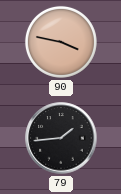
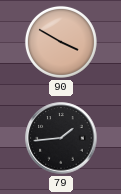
90: 3:47 -> 3:50 (61, 42)
